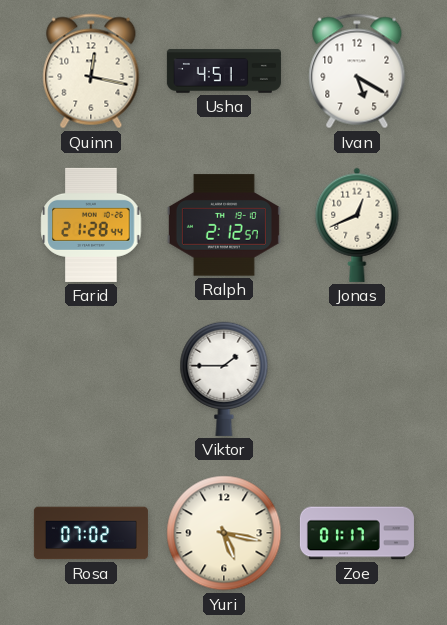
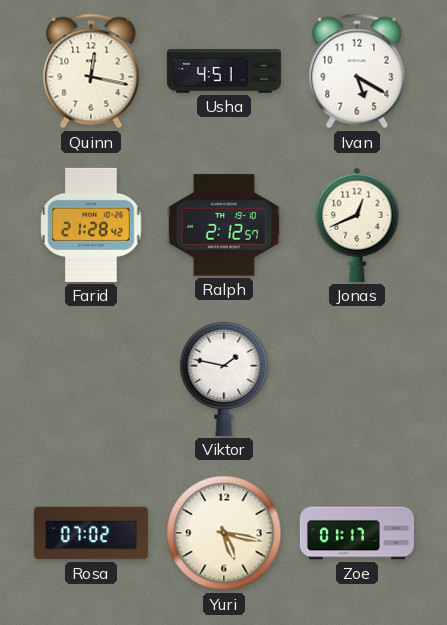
Farid: 21:28:44 -> 21:28:42 (91, 225)
Viktor: 1:45 -> 1:47 (224, 379)
